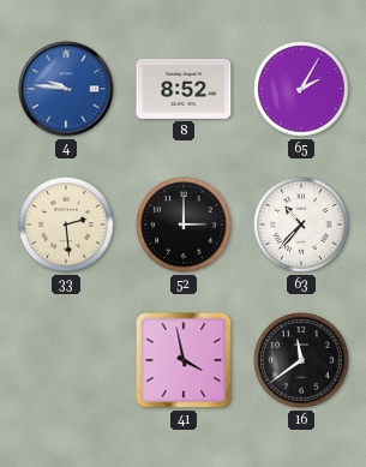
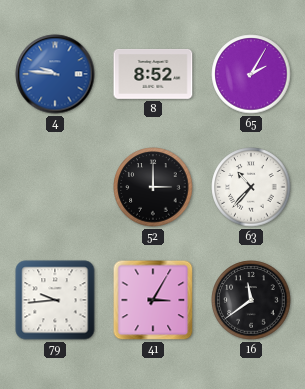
33: 2:29 -> none (66, 224)
79: none -> 9:44 (55, 300)
41: 3:58 -> 3:05 (153, 300)
